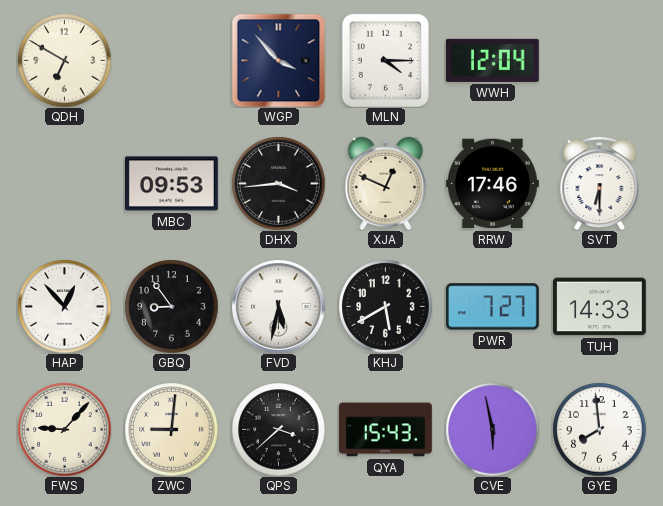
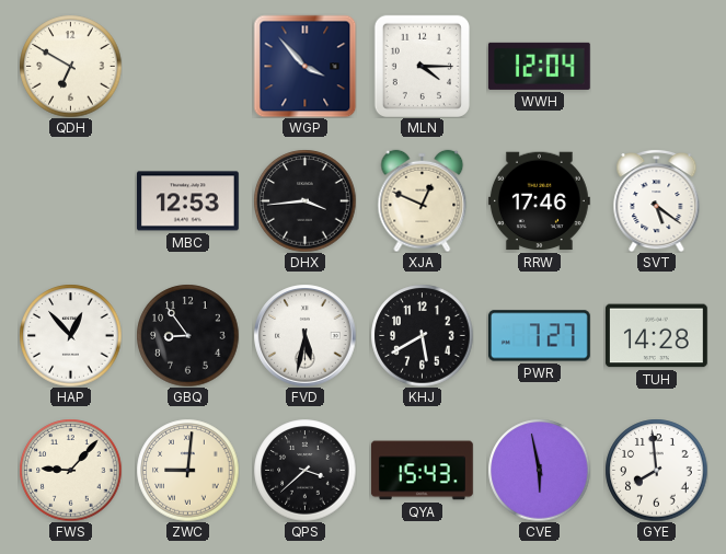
MBC: 09:53 -> 12:53 (187, 201)
SVT: 6:30 -> 5:21 (657, 200)
TUH: 14:33 -> 14:28 (656, 336)
